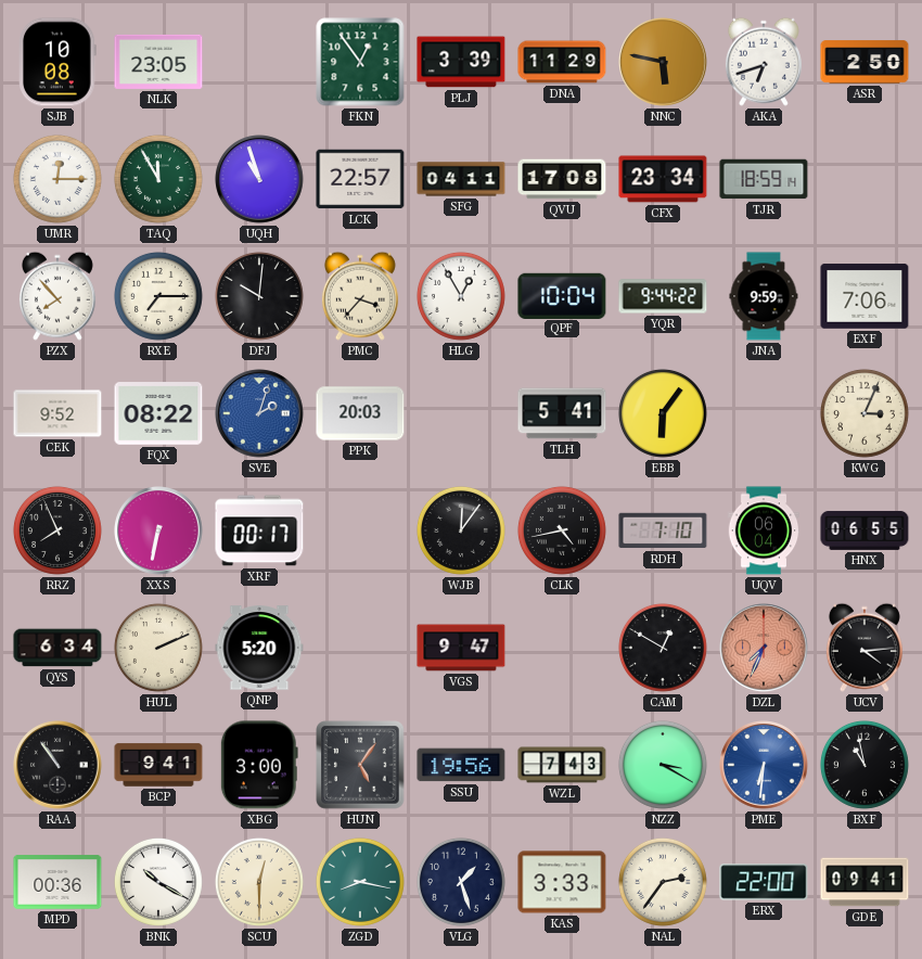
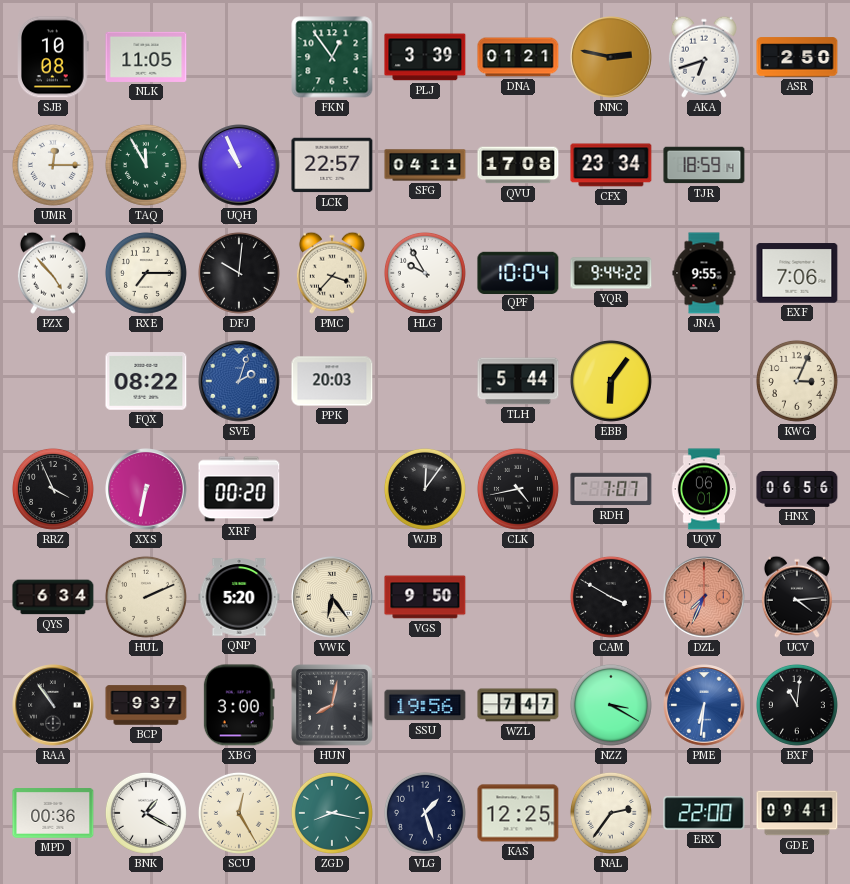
NLK: 23:05 -> 11:05 (146, 57)
DNA: 11:29 -> 01:21 (518, 57)
NNC: 5:47 -> 2:47 (611, 57)
UQH: 10:57 -> 10:56 (239, 165)
PZX: 7:53 -> 4:53 (53, 273)
HLG: 12:55 -> 9:55 (425, 273)
JNA: 9:59 -> 9:55 (704, 273)
CEK: 9:52 -> none (57, 413)
TLH: 5:41 -> 5:44 (518, 381)
RRZ: 7:56 -> 3:56 (53, 489)
XRF: 00:17 -> 00:20 (239, 489)
RDH: 7:10 -> 7:07 (611, 489)
UQV: 06:04 -> 06:01 (704, 489)
HNX: 06:55 -> 06:56 (797, 489)
VWK: none -> 6:24 (332, 597)
VGS: 9:47 -> 9:50 (425, 597)
CAM: 12:50 -> 3:50 (611, 597)
BCP: 9:41 -> 9:37 (146, 705)
HUN: 5:06 -> 8:02 (332, 705)
WZL: 7:43 -> 7:47 (518, 705)
BXF: 10:58 -> 11:01 (797, 705)
BNK: 10:20 -> 1:20 (146, 813)
SCU: 12:30 -> 12:25 (239, 813)
KAS: 3:33 -> 12:25 (518, 813)
